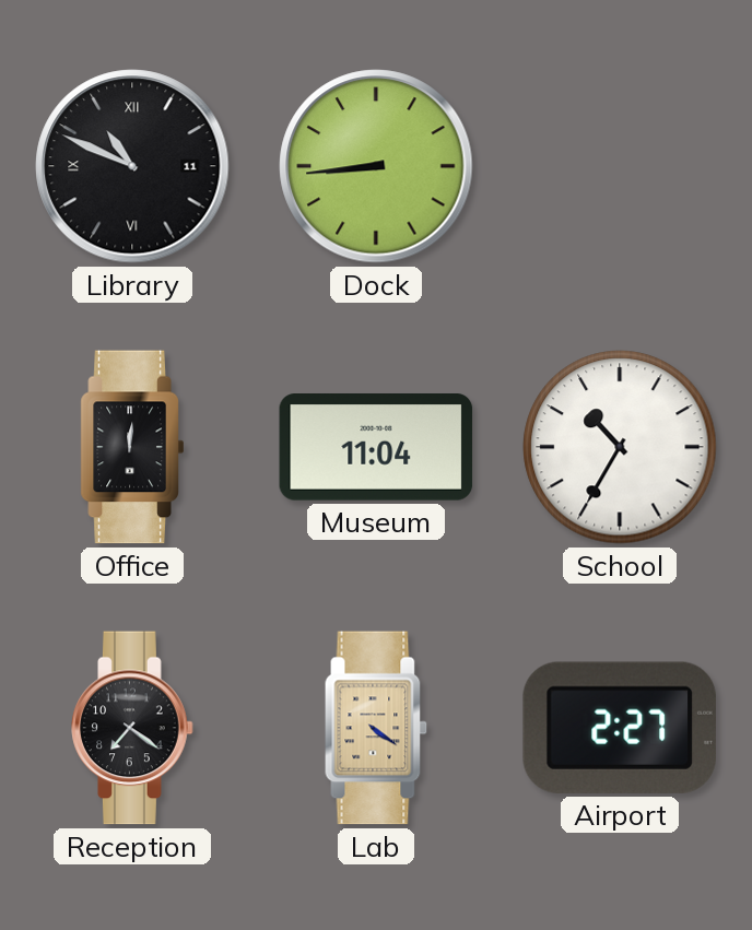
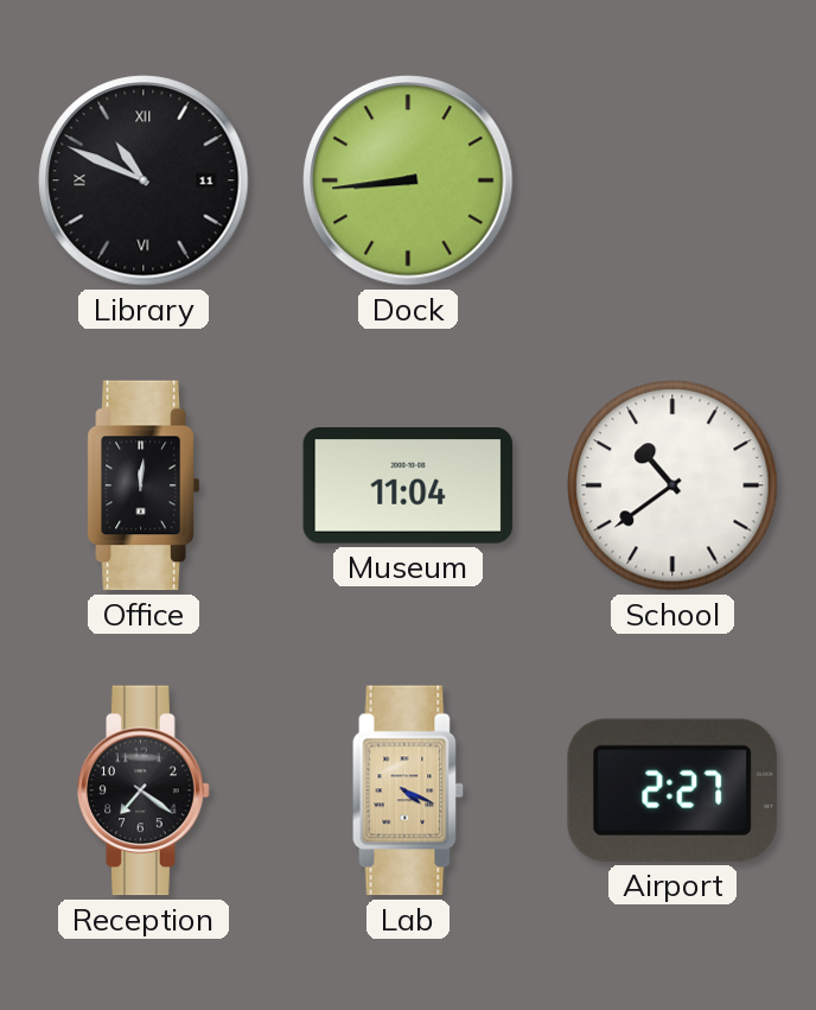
School: 10:35 -> 10:39 (672, 485)
Lab: 4:21 -> 4:19 (408, 790)
